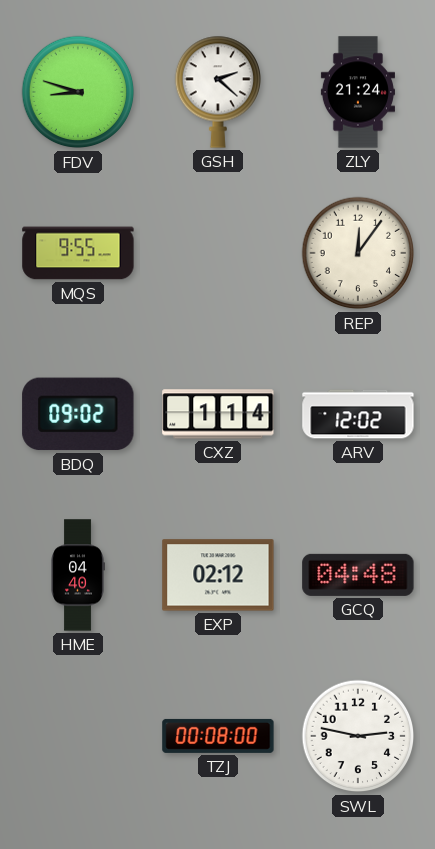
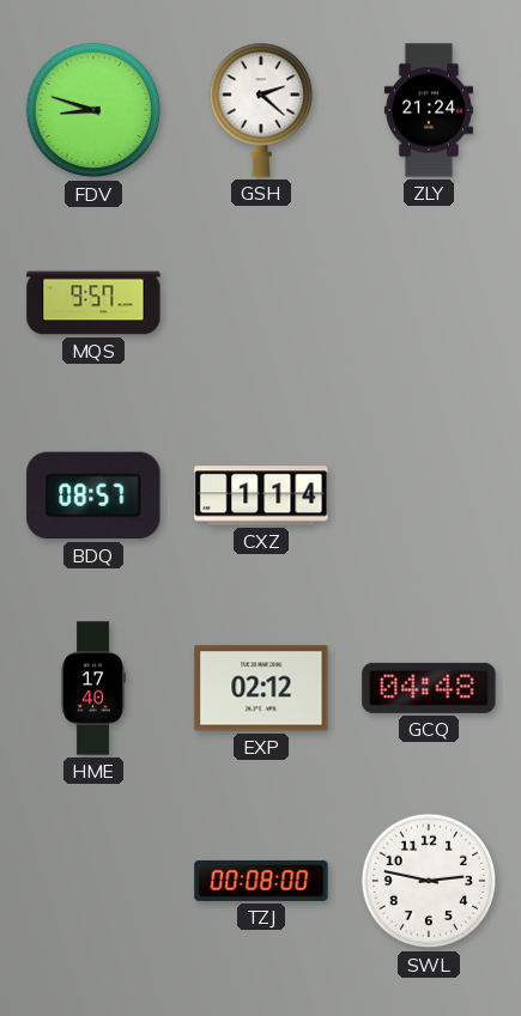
MQS: 9:55 -> 9:57 (93, 303)
REP: 12:06 -> none (358, 253)
BDQ: 09:02 -> 08:57 (93, 495)
ARV: 12:02 -> none (358, 414)
HME: 04:40 -> 17:40 (93, 688)
